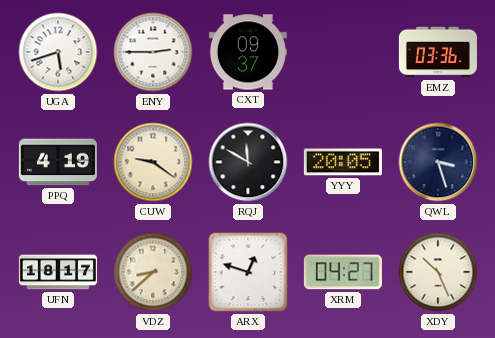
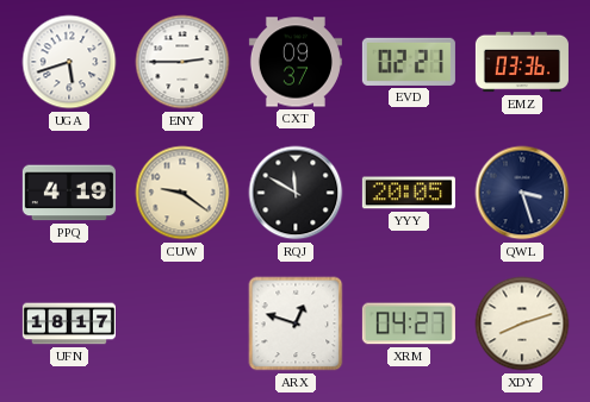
EVD: none -> 02:21 (409, 62)
VDZ: 8:38 -> none (153, 272)
XDY: 10:26 -> 8:12 (522, 324)
